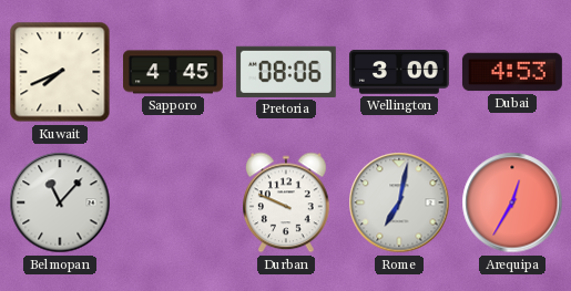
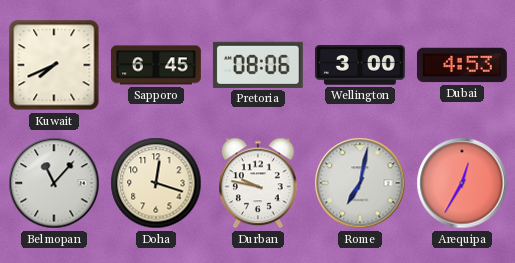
Sapporo: 4:45 -> 6:45 (156, 65)
Doha: none -> 12:18 (156, 183)
Durban: 9:49 -> 9:47 (259, 183)
